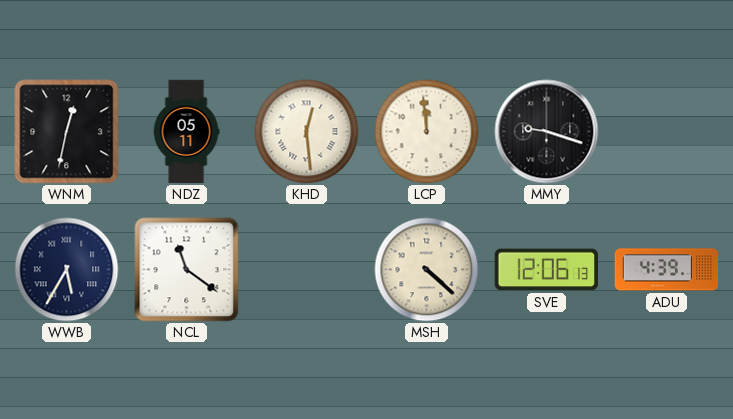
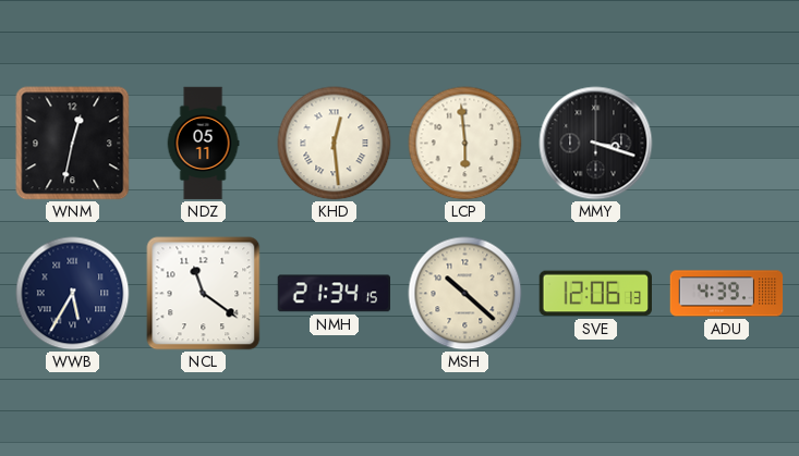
LCP: 11:59 -> 5:59 (465, 144)
MMY: 9:18 -> 3:18 (596, 144)
NMH: none -> 21:34 (334, 294)
MSH: 4:22 -> 10:22 (465, 294)
